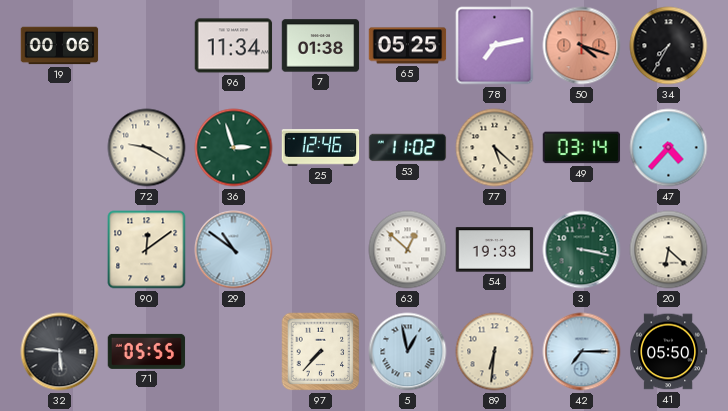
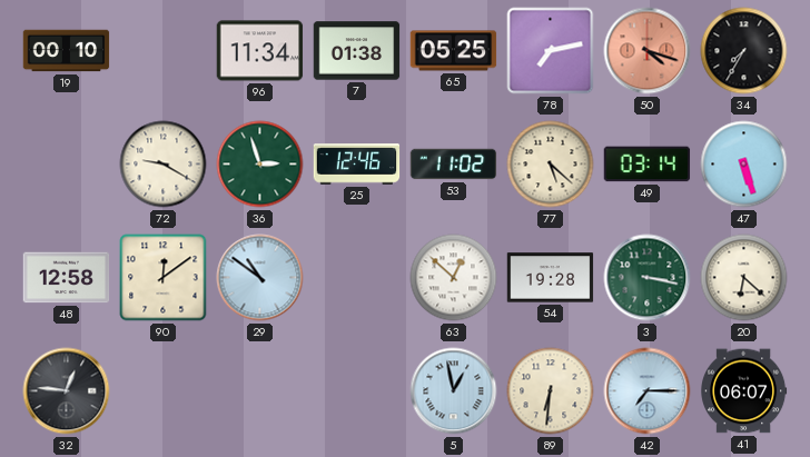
19: 00:06 -> 00:10 (67, 51)
47: 4:37 -> 5:27 (744, 165)
48: none -> 12:58 (67, 278)
54: 19:33 -> 19:28 (551, 278)
32: 5:46 -> 12:46 (67, 391)
71: 05:55 -> none (147, 351)
97: 7:37 -> none (321, 352)
41: 05:50 -> 06:07 (744, 391)
